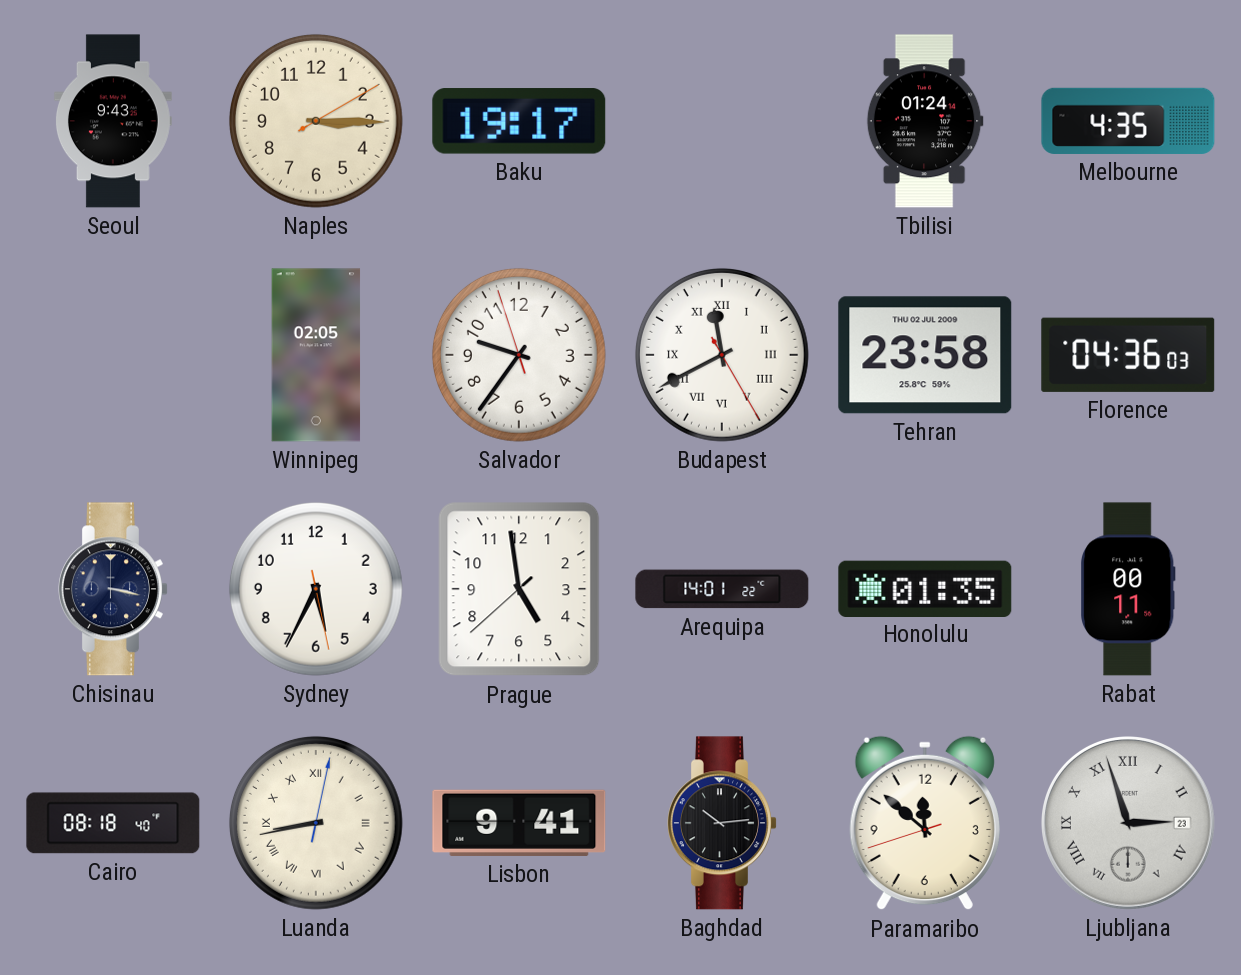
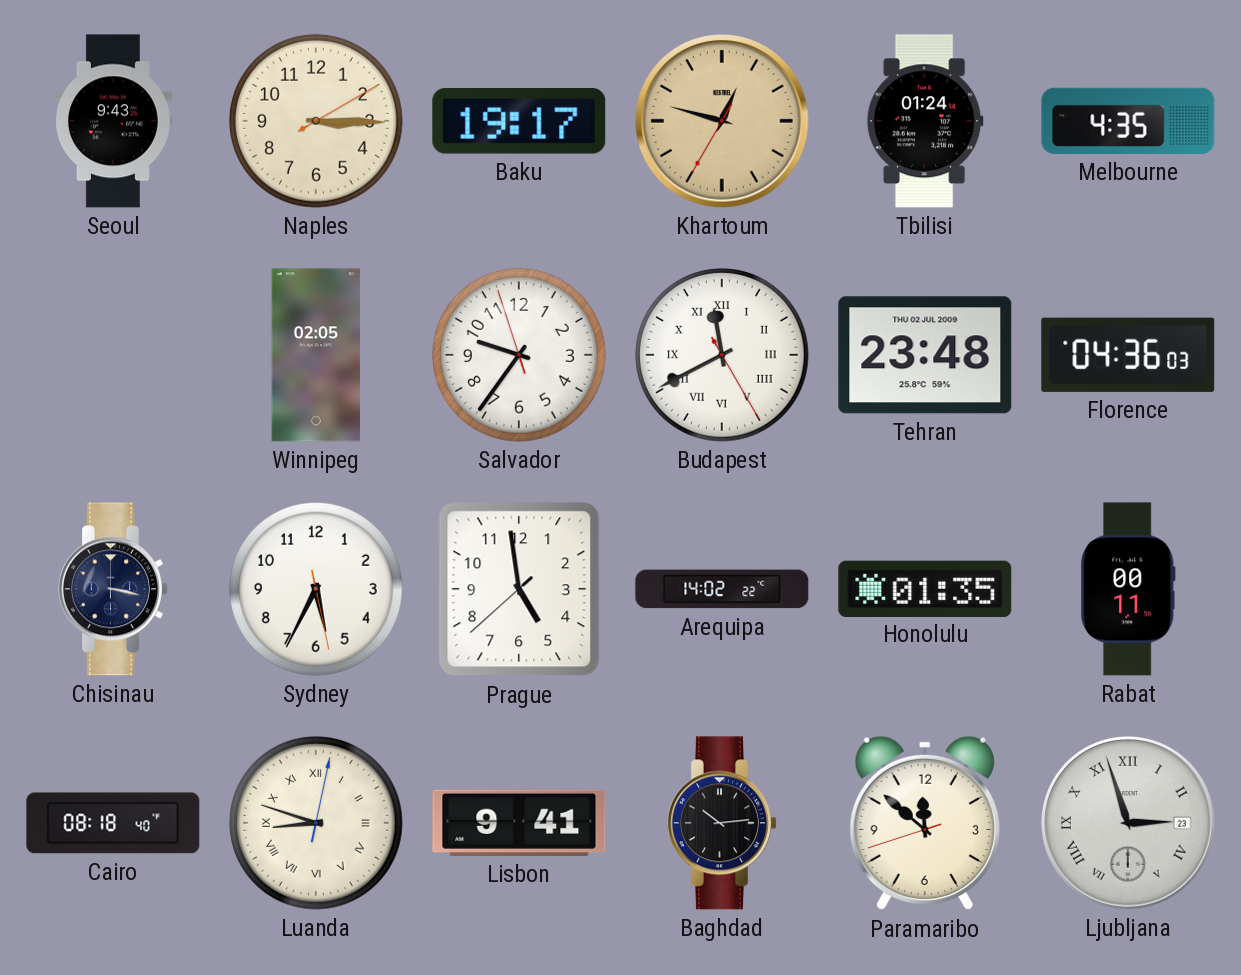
Khartoum: none -> 12:47 (723, 122)
Tehran: 23:58 -> 23:48 (925, 355)
Arequipa: 14:01 -> 14:02 (722, 589)
Luanda: 8:43 -> 8:48 (316, 823)
